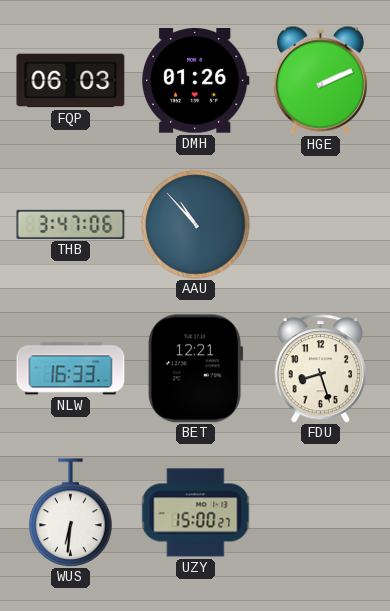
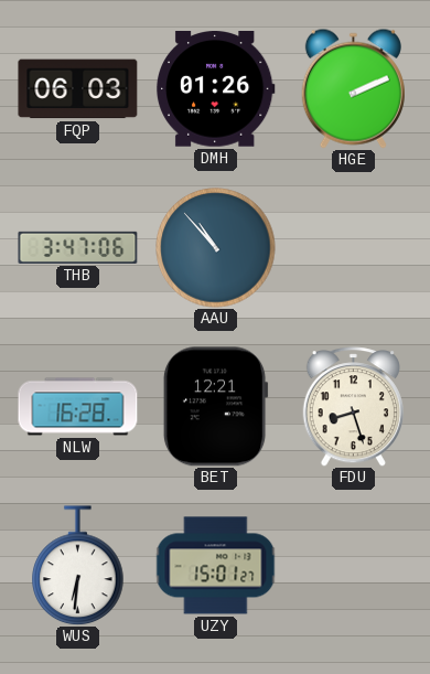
NLW: 16:33 -> 16:28 (78, 407)
UZY: 15:00 -> 15:01 (216, 566)
